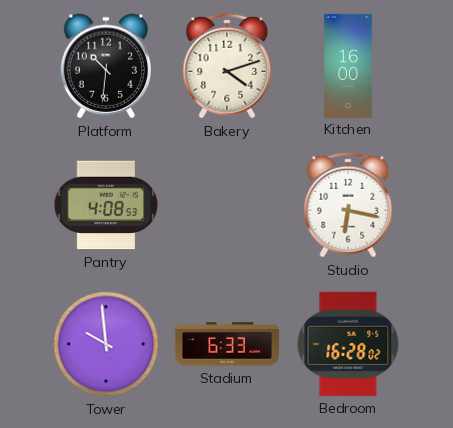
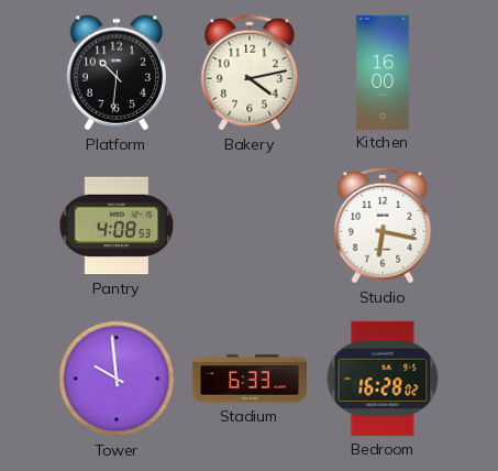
Bakery: 4:12 -> 4:13 (250, 73)
